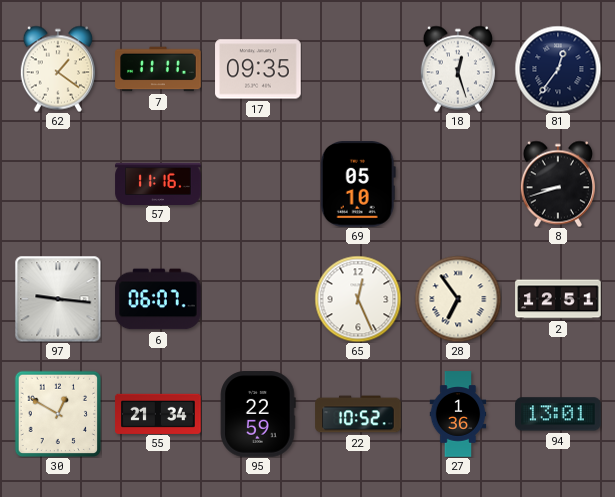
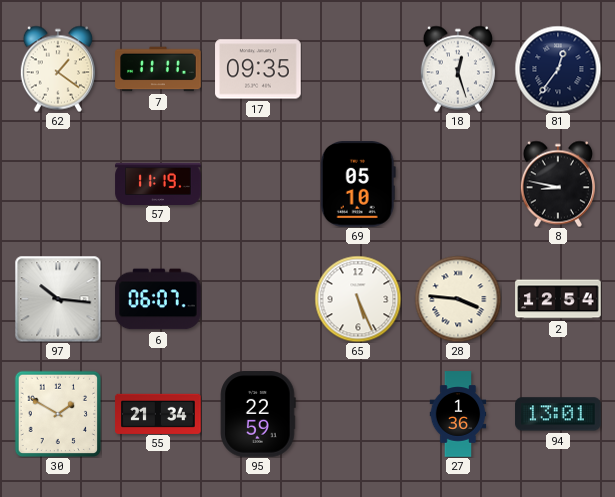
57: 11:16 -> 11:19 (158, 183)
8: 8:42 -> 8:47 (558, 184)
97: 9:16 -> 10:16 (58, 299)
65: 12:26 -> 5:26 (358, 299)
28: 6:54 -> 3:46 (458, 299)
2: 12:51 -> 12:54 (558, 299)
30: 12:50 -> 1:50 (57, 413)
22: 10:52 -> none (358, 414)
